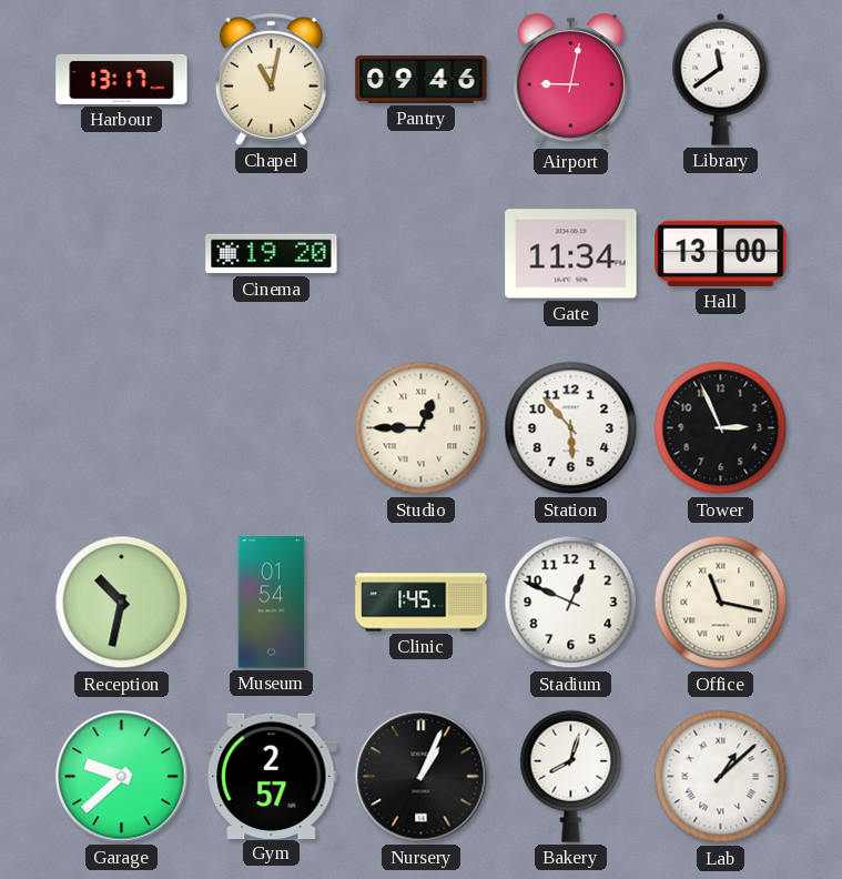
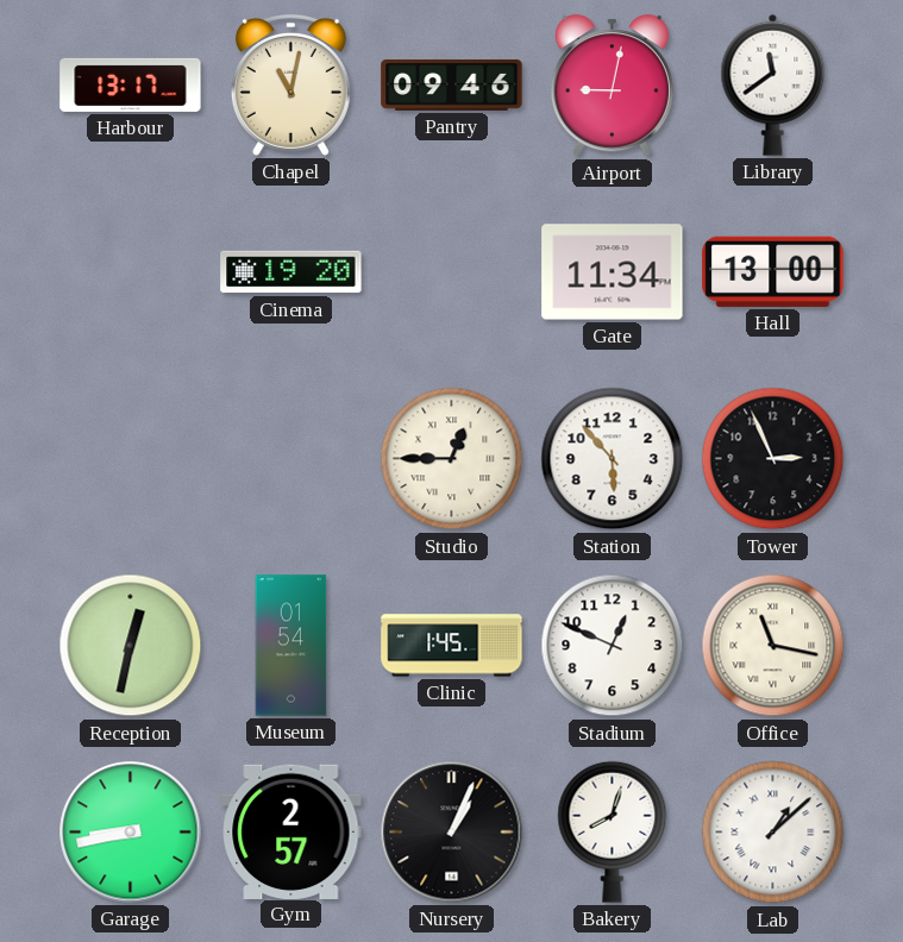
Reception: 10:32 -> 12:32 (131, 646)
Garage: 9:38 -> 8:43 (131, 833)
